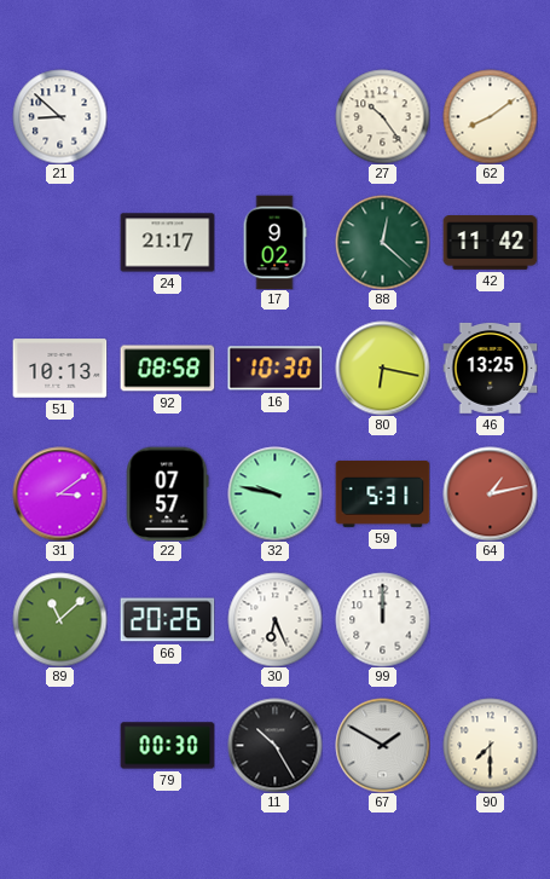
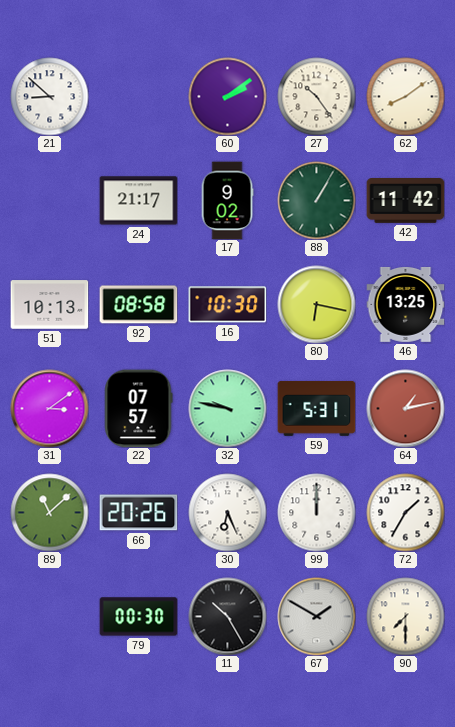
60: none -> 2:09 (227, 96)
88: 12:22 -> 1:05 (316, 200)
72: none -> 1:35 (405, 512)
